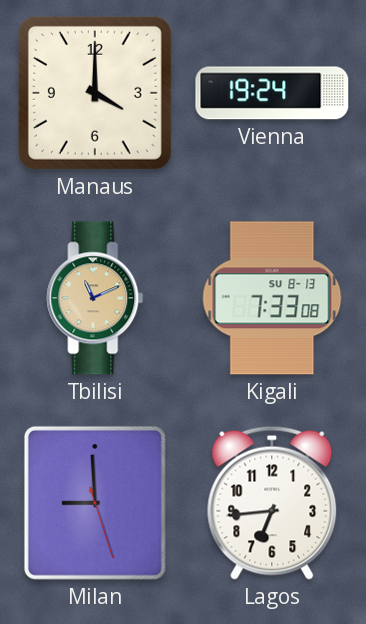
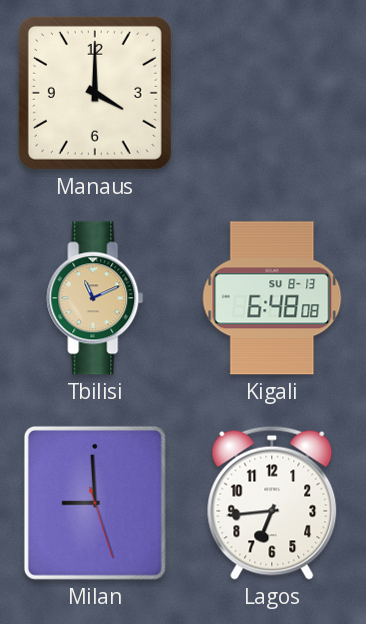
Vienna: 19:24 -> none (272, 93)
Kigali: 7:33 -> 6:48 (272, 298)
